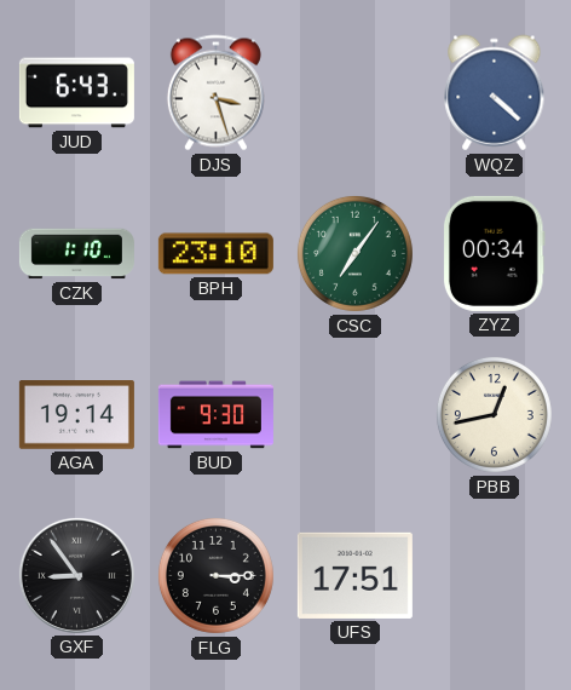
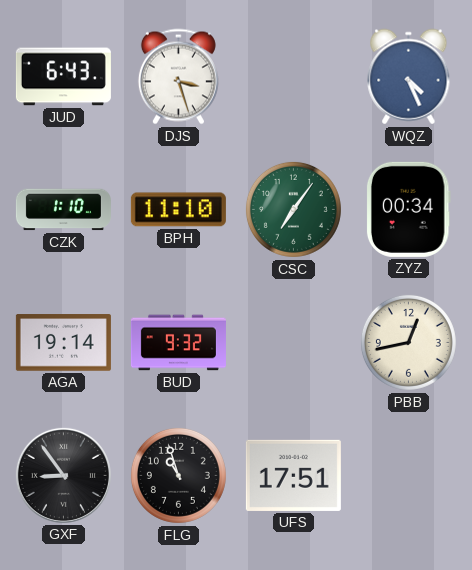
WQZ: 4:22 -> 4:26 (409, 77)
BPH: 23:10 -> 11:10 (178, 210)
BUD: 9:30 -> 9:32 (178, 343)
FLG: 3:15 -> 10:57 (178, 475)
